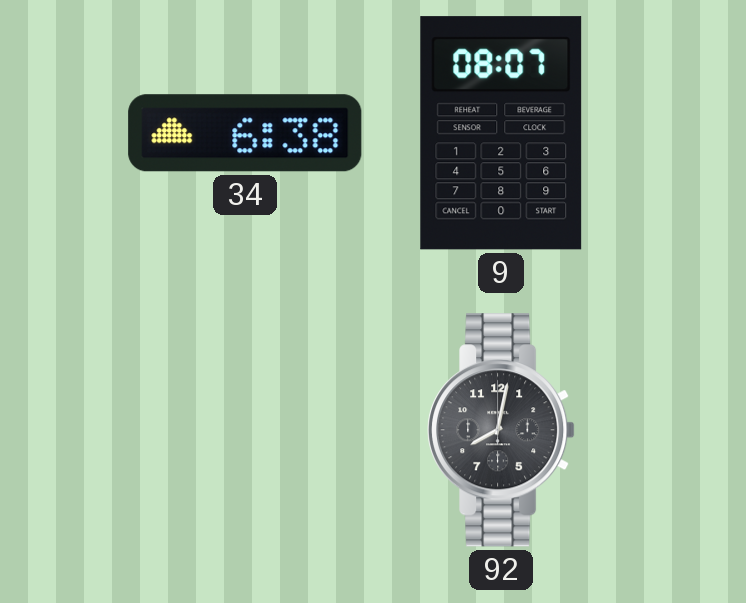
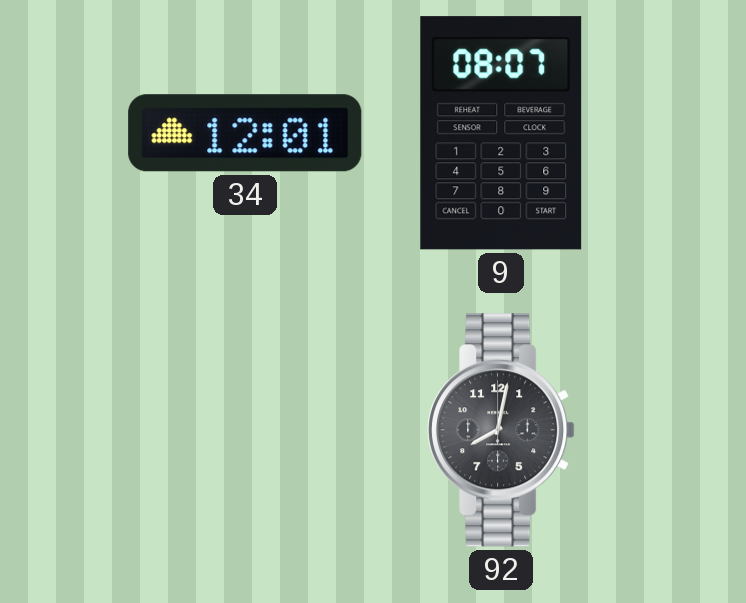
34: 6:38 -> 12:01 (245, 133)
